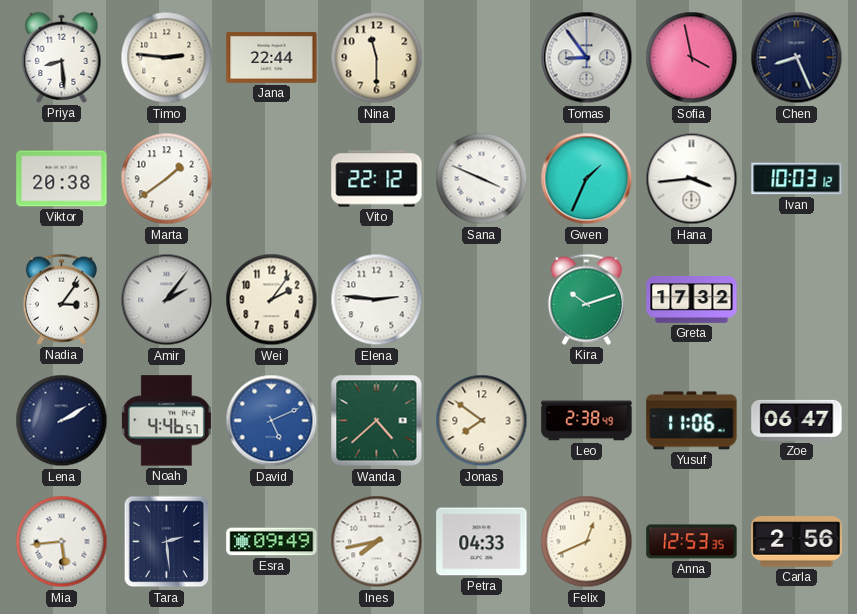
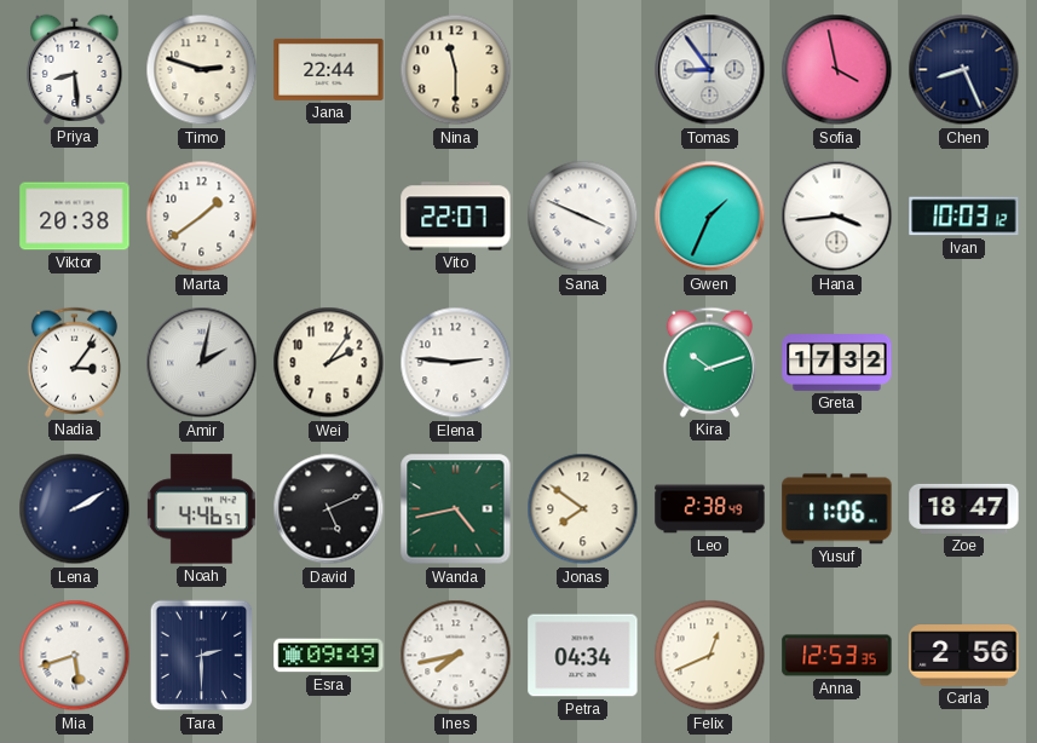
Timo: 2:46 -> 2:48 (202, 70)
Vito: 22:12 -> 22:07 (456, 217)
Amir: 2:06 -> 2:02 (202, 363)
David dial: blue -> black (329, 509)
Wanda: 4:38 -> 4:43 (456, 509)
Zoe: 06:47 -> 18:47 (964, 508)
Mia: 5:44 -> 5:42 (75, 656)
Tara: 2:29 -> 2:30 (202, 656)
Petra: 04:33 -> 04:34 (583, 656)
